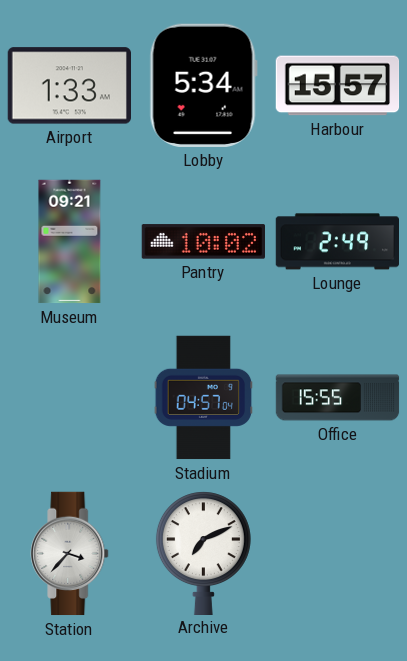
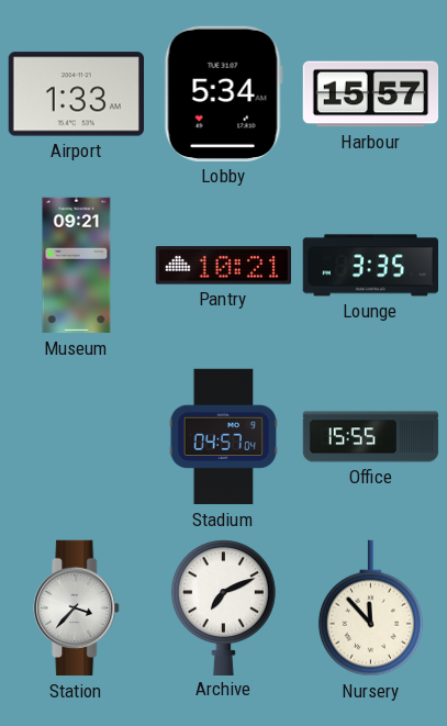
Pantry: 10:02 -> 10:21 (223, 266)
Lounge: 2:49 -> 3:35 (371, 266)
Nursery: none -> 11:53 (370, 608)
